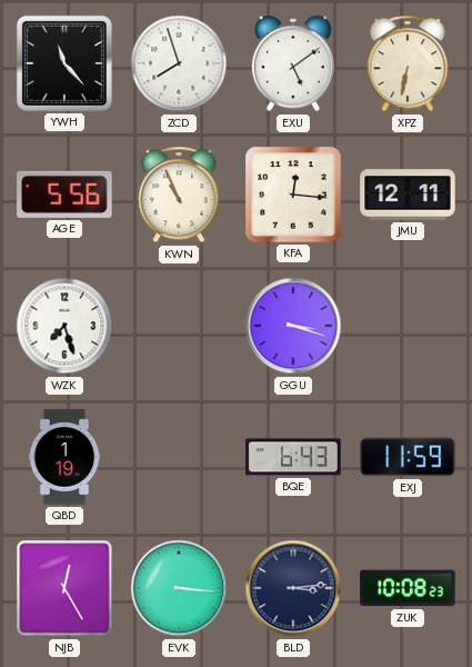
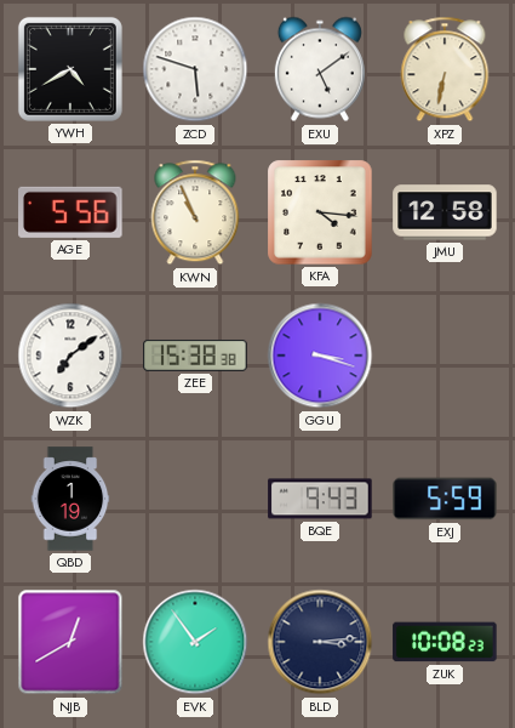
YWH: 11:23 -> 4:40 (70, 69)
ZCD: 7:57 -> 5:48 (195, 69)
KFA: 12:16 -> 4:16 (320, 212)
JMU: 12:11 -> 12:58 (445, 212)
WZK: 7:27 -> 7:09 (70, 356)
ZEE: none -> 15:38 (195, 356)
BQE: 6:43 -> 9:43 (320, 499)
EXJ: 11:59 -> 5:59 (445, 499)
NJB: 12:25 -> 12:40 (70, 642)
EVK: 3:16 -> 1:54 (195, 642)
